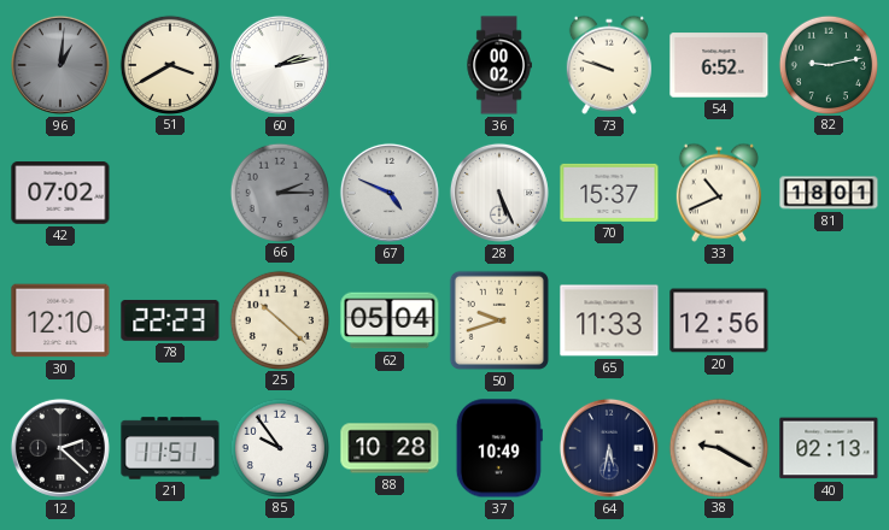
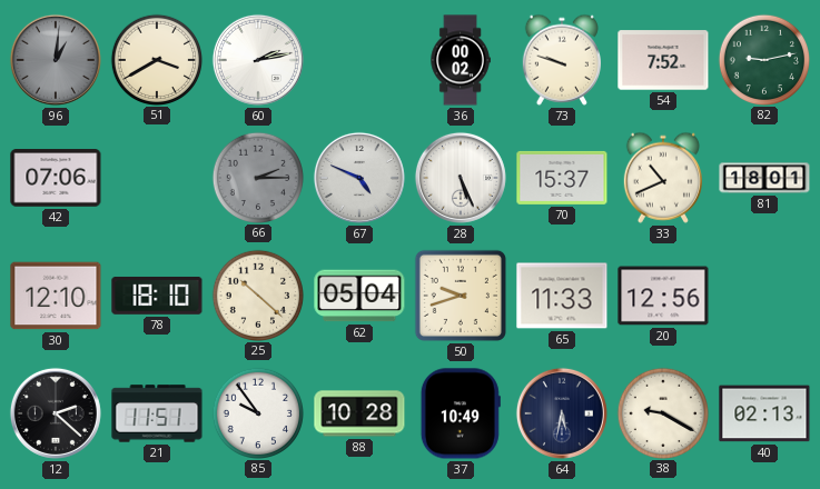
54: 6:52 -> 7:52 (663, 60)
42: 07:02 -> 07:06 (56, 178)
78: 22:23 -> 18:10 (157, 296)
